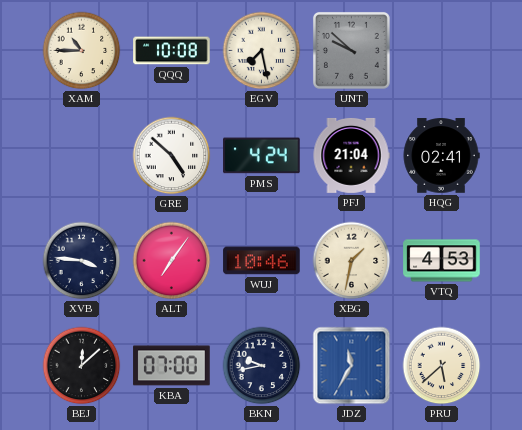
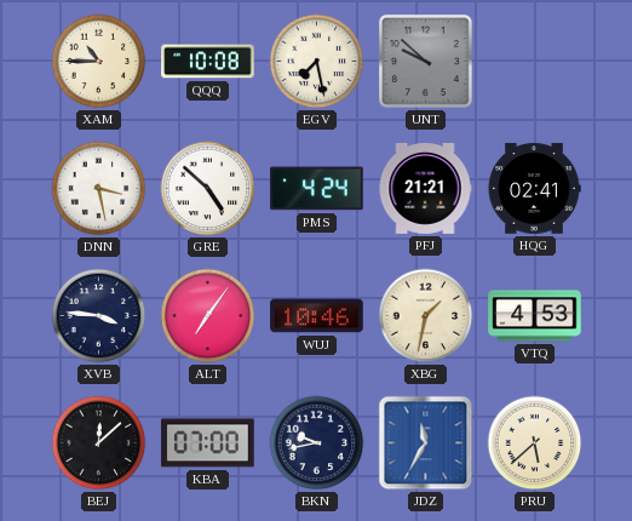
DNN: none -> 3:28 (99, 189)
PFJ: 21:04 -> 21:21 (425, 188)
